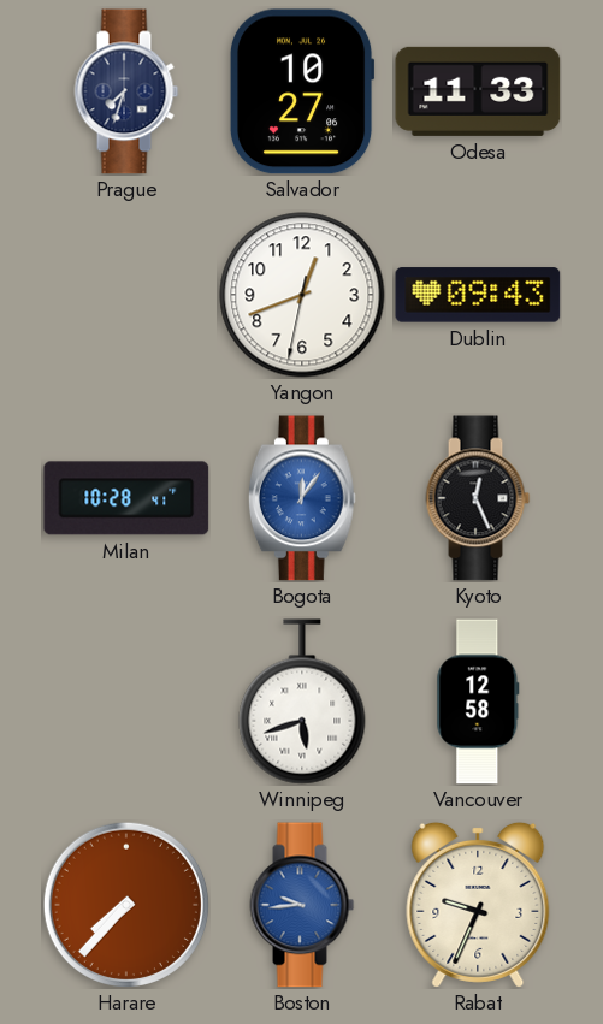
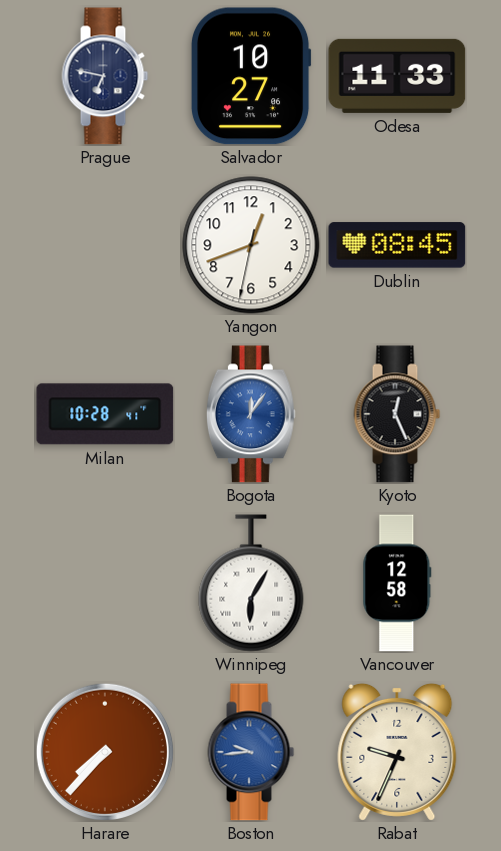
Prague: 7:33 -> 6:47 (105, 76)
Dublin: 09:43 -> 08:45 (397, 245)
Winnipeg: 5:42 -> 6:05 (251, 583)
